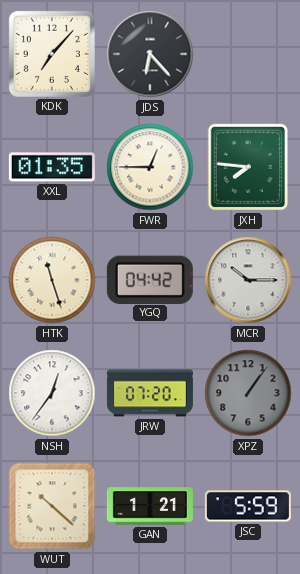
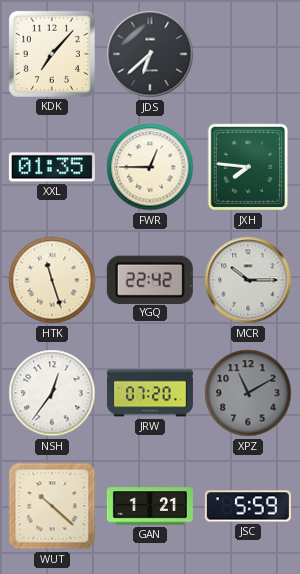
JDS: 6:23 -> 6:38 (150, 54)
YGQ: 04:42 -> 22:42 (150, 279)
XPZ: 1:06 -> 11:10 (248, 393)
